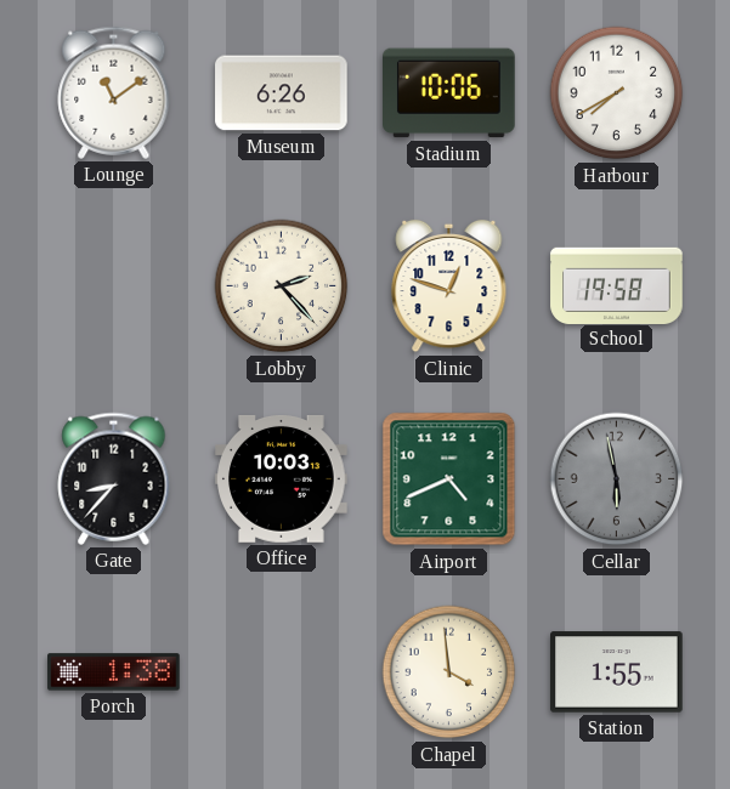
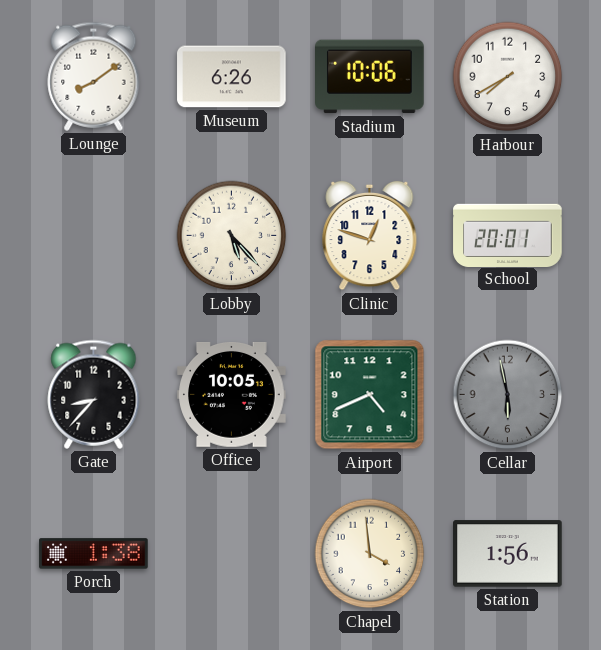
Lounge: 11:09 -> 8:09 (94, 76)
Lobby: 2:23 -> 5:23 (232, 236)
School: 19:58 -> 20:01 (508, 235)
Office: 10:03 -> 10:05 (232, 395)
Station: 1:55 -> 1:56 (508, 554)
